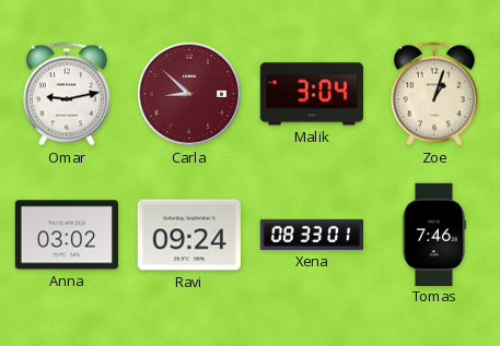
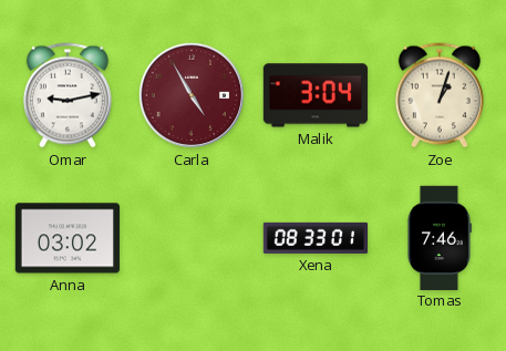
Carla: 8:52 -> 4:55 (192, 95)
Ravi: 09:24 -> none (189, 235)
